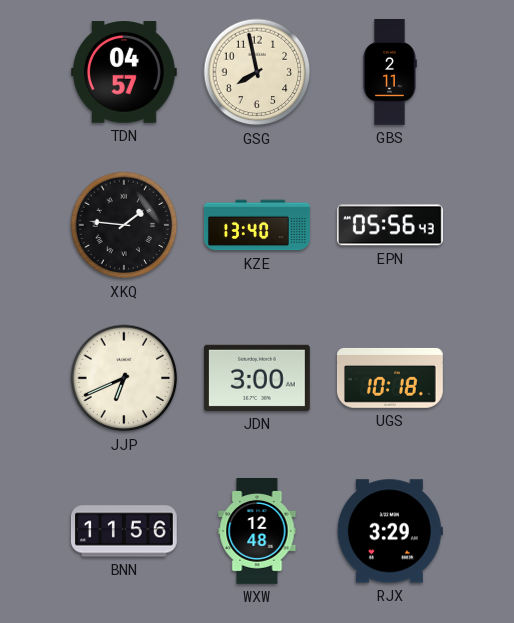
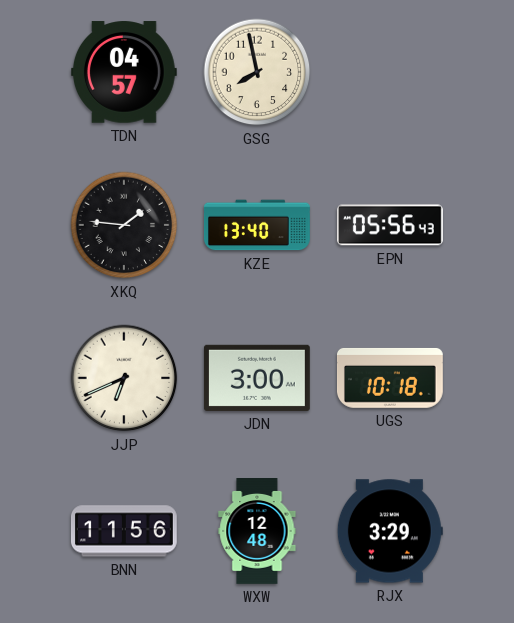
GBS: 2:11 -> none (390, 73)
